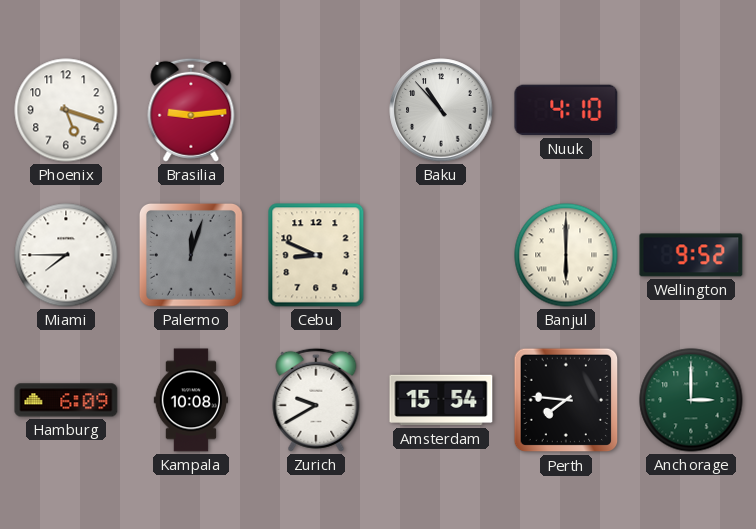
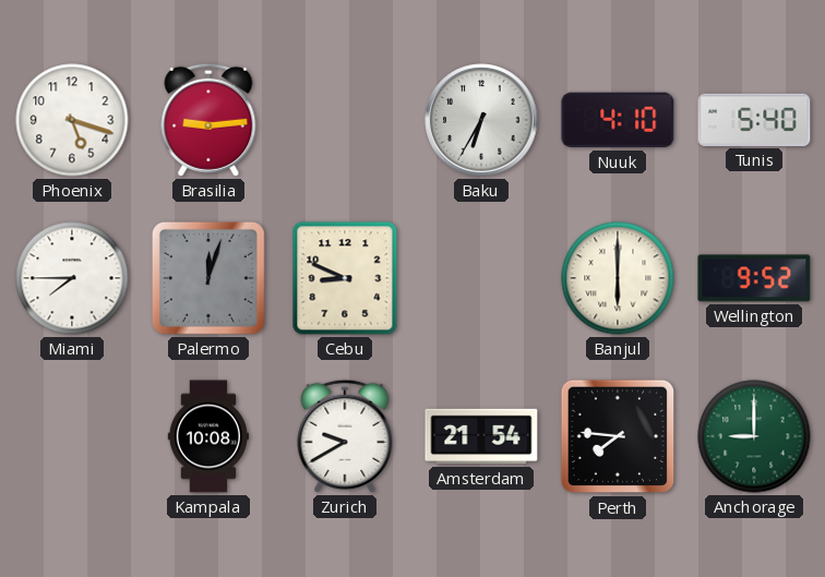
Baku: 10:53 -> 6:35 (481, 120)
Tunis: none -> 5:40 (754, 120)
Hamburg: 6:09 -> none (66, 400)
Amsterdam: 15:54 -> 21:54 (481, 436)
Anchorage: 3:00 -> 9:00 (754, 436)
